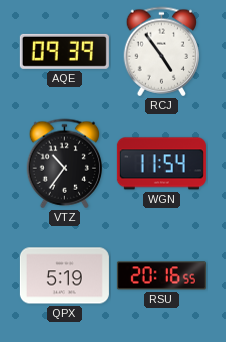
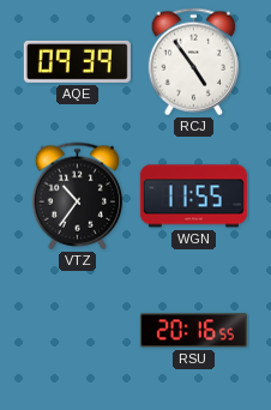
WGN: 11:54 -> 11:55 (193, 197)
QPX: 5:19 -> none (64, 276)
